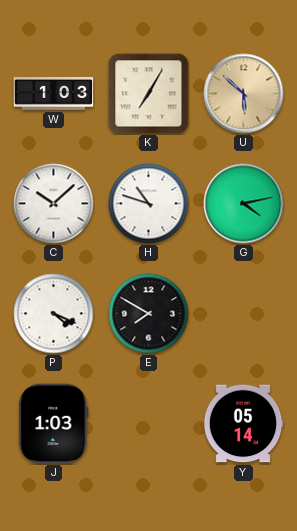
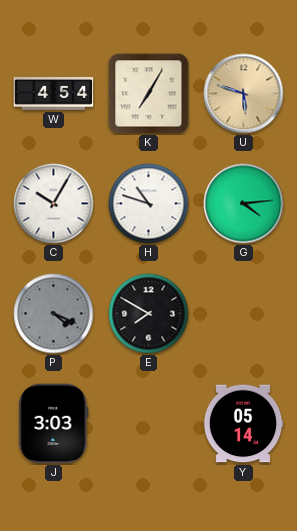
W: 1:03 -> 4:54 (54, 94)
U: 5:52 -> 5:48 (244, 94)
C: 10:08 -> 10:05 (54, 204)
G: 4:13 -> 4:14 (244, 204)
P dial: white -> grey (54, 314)
J: 1:03 -> 3:03 (54, 424)
